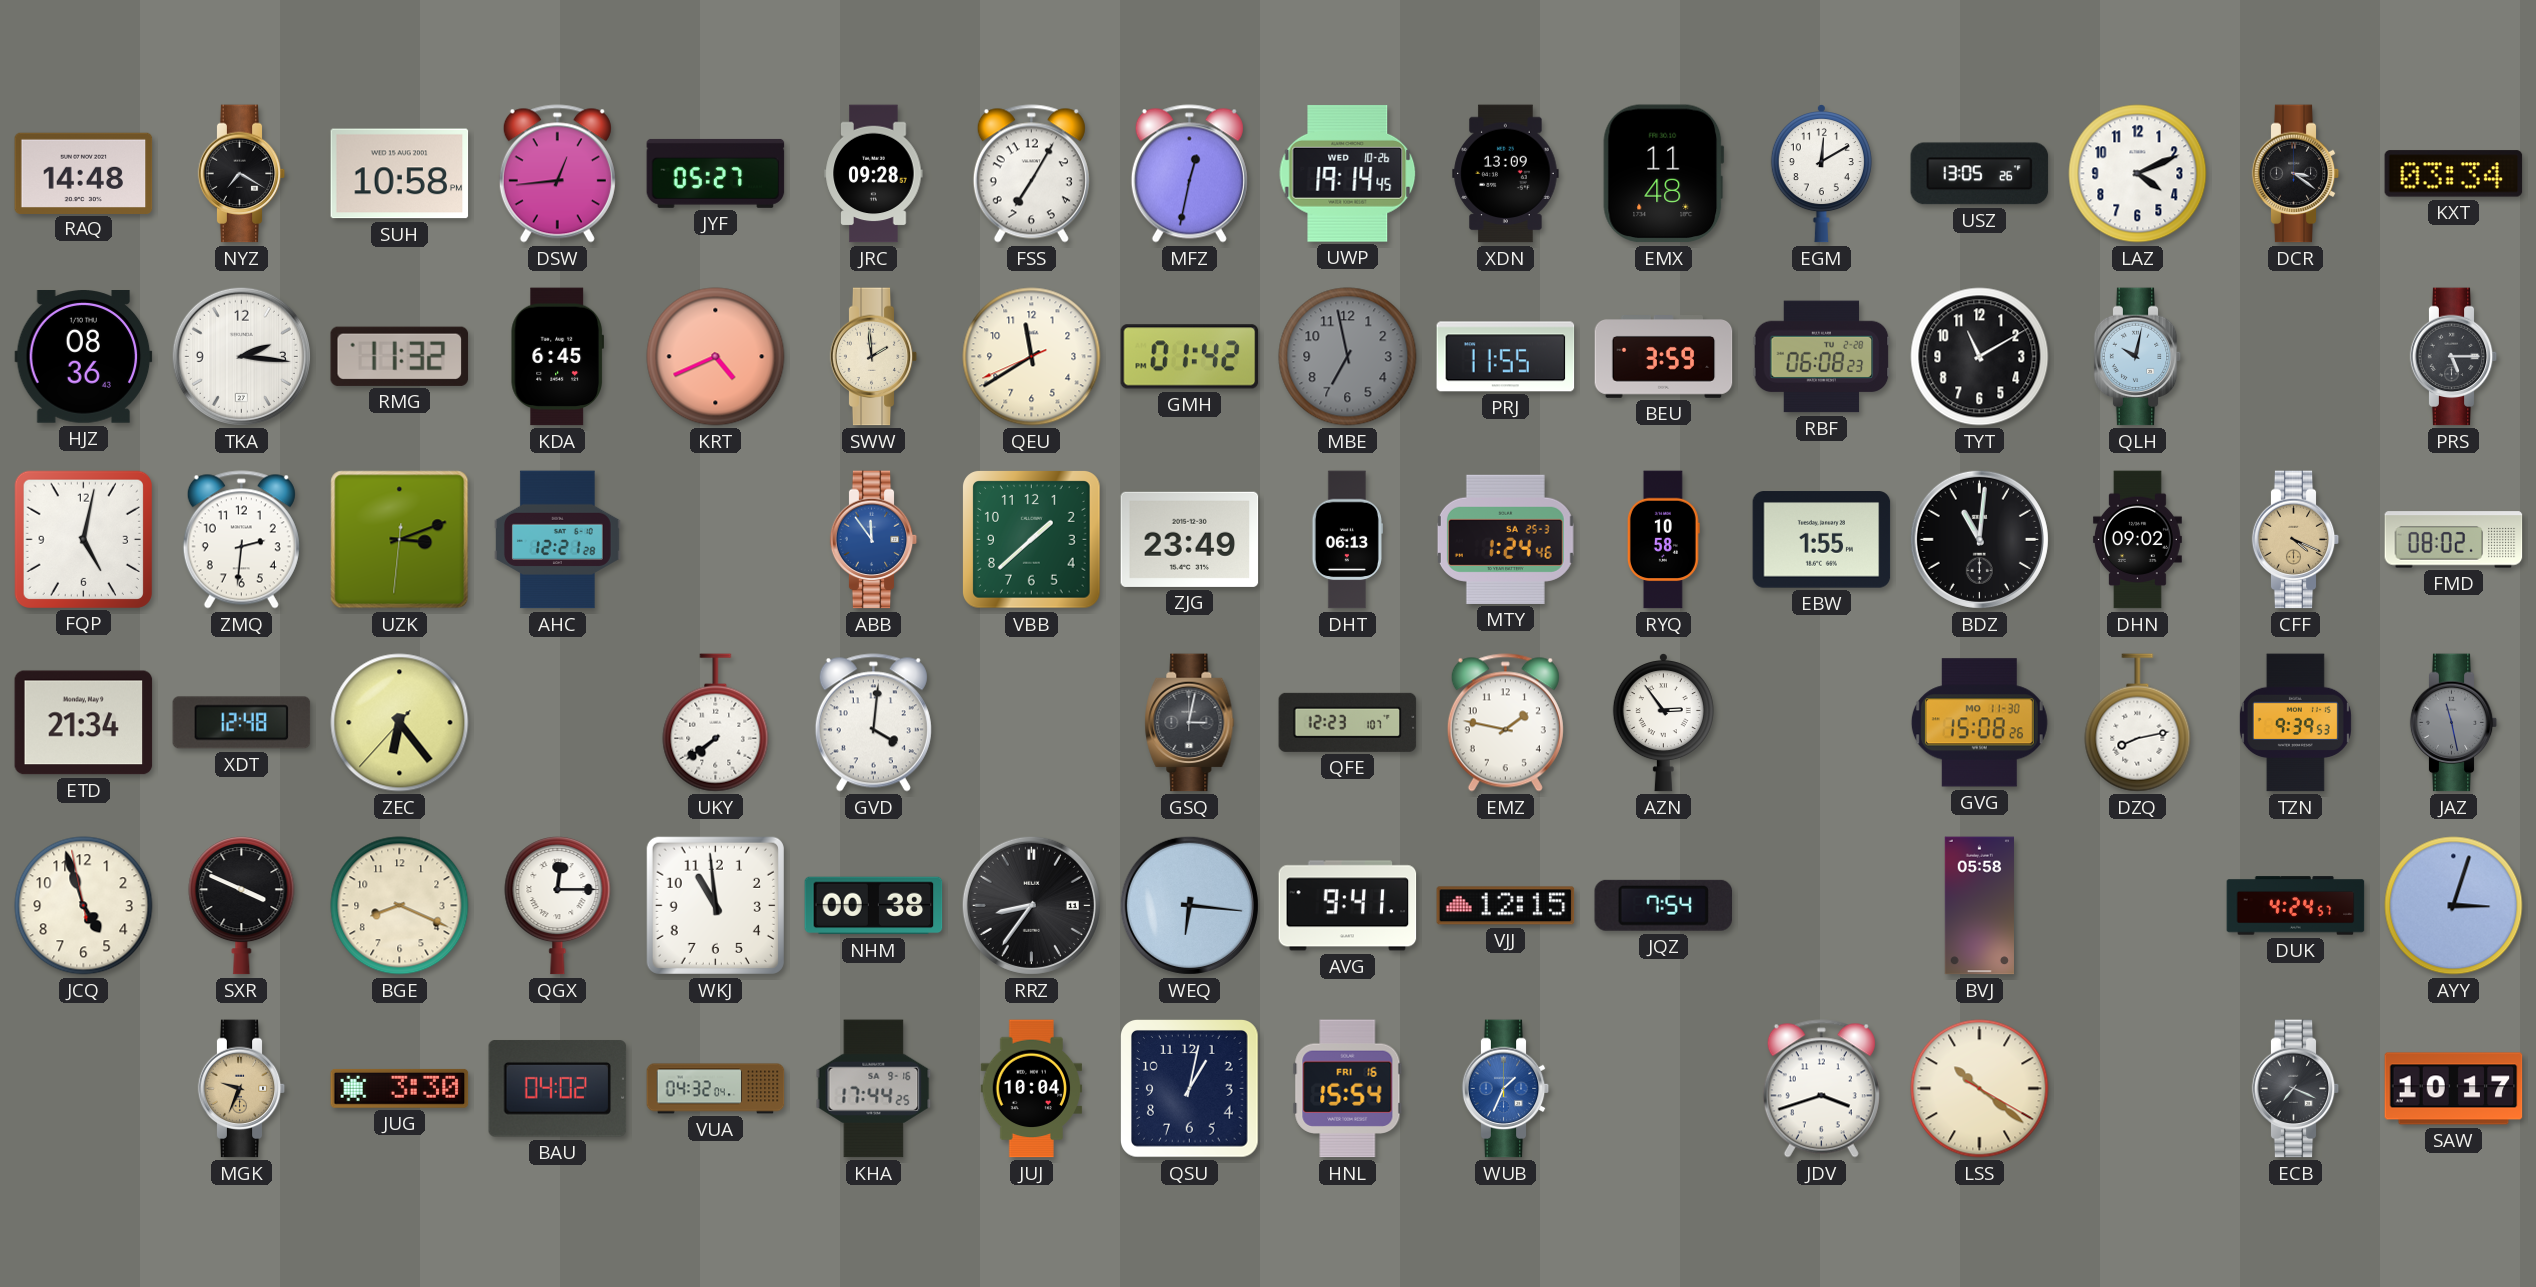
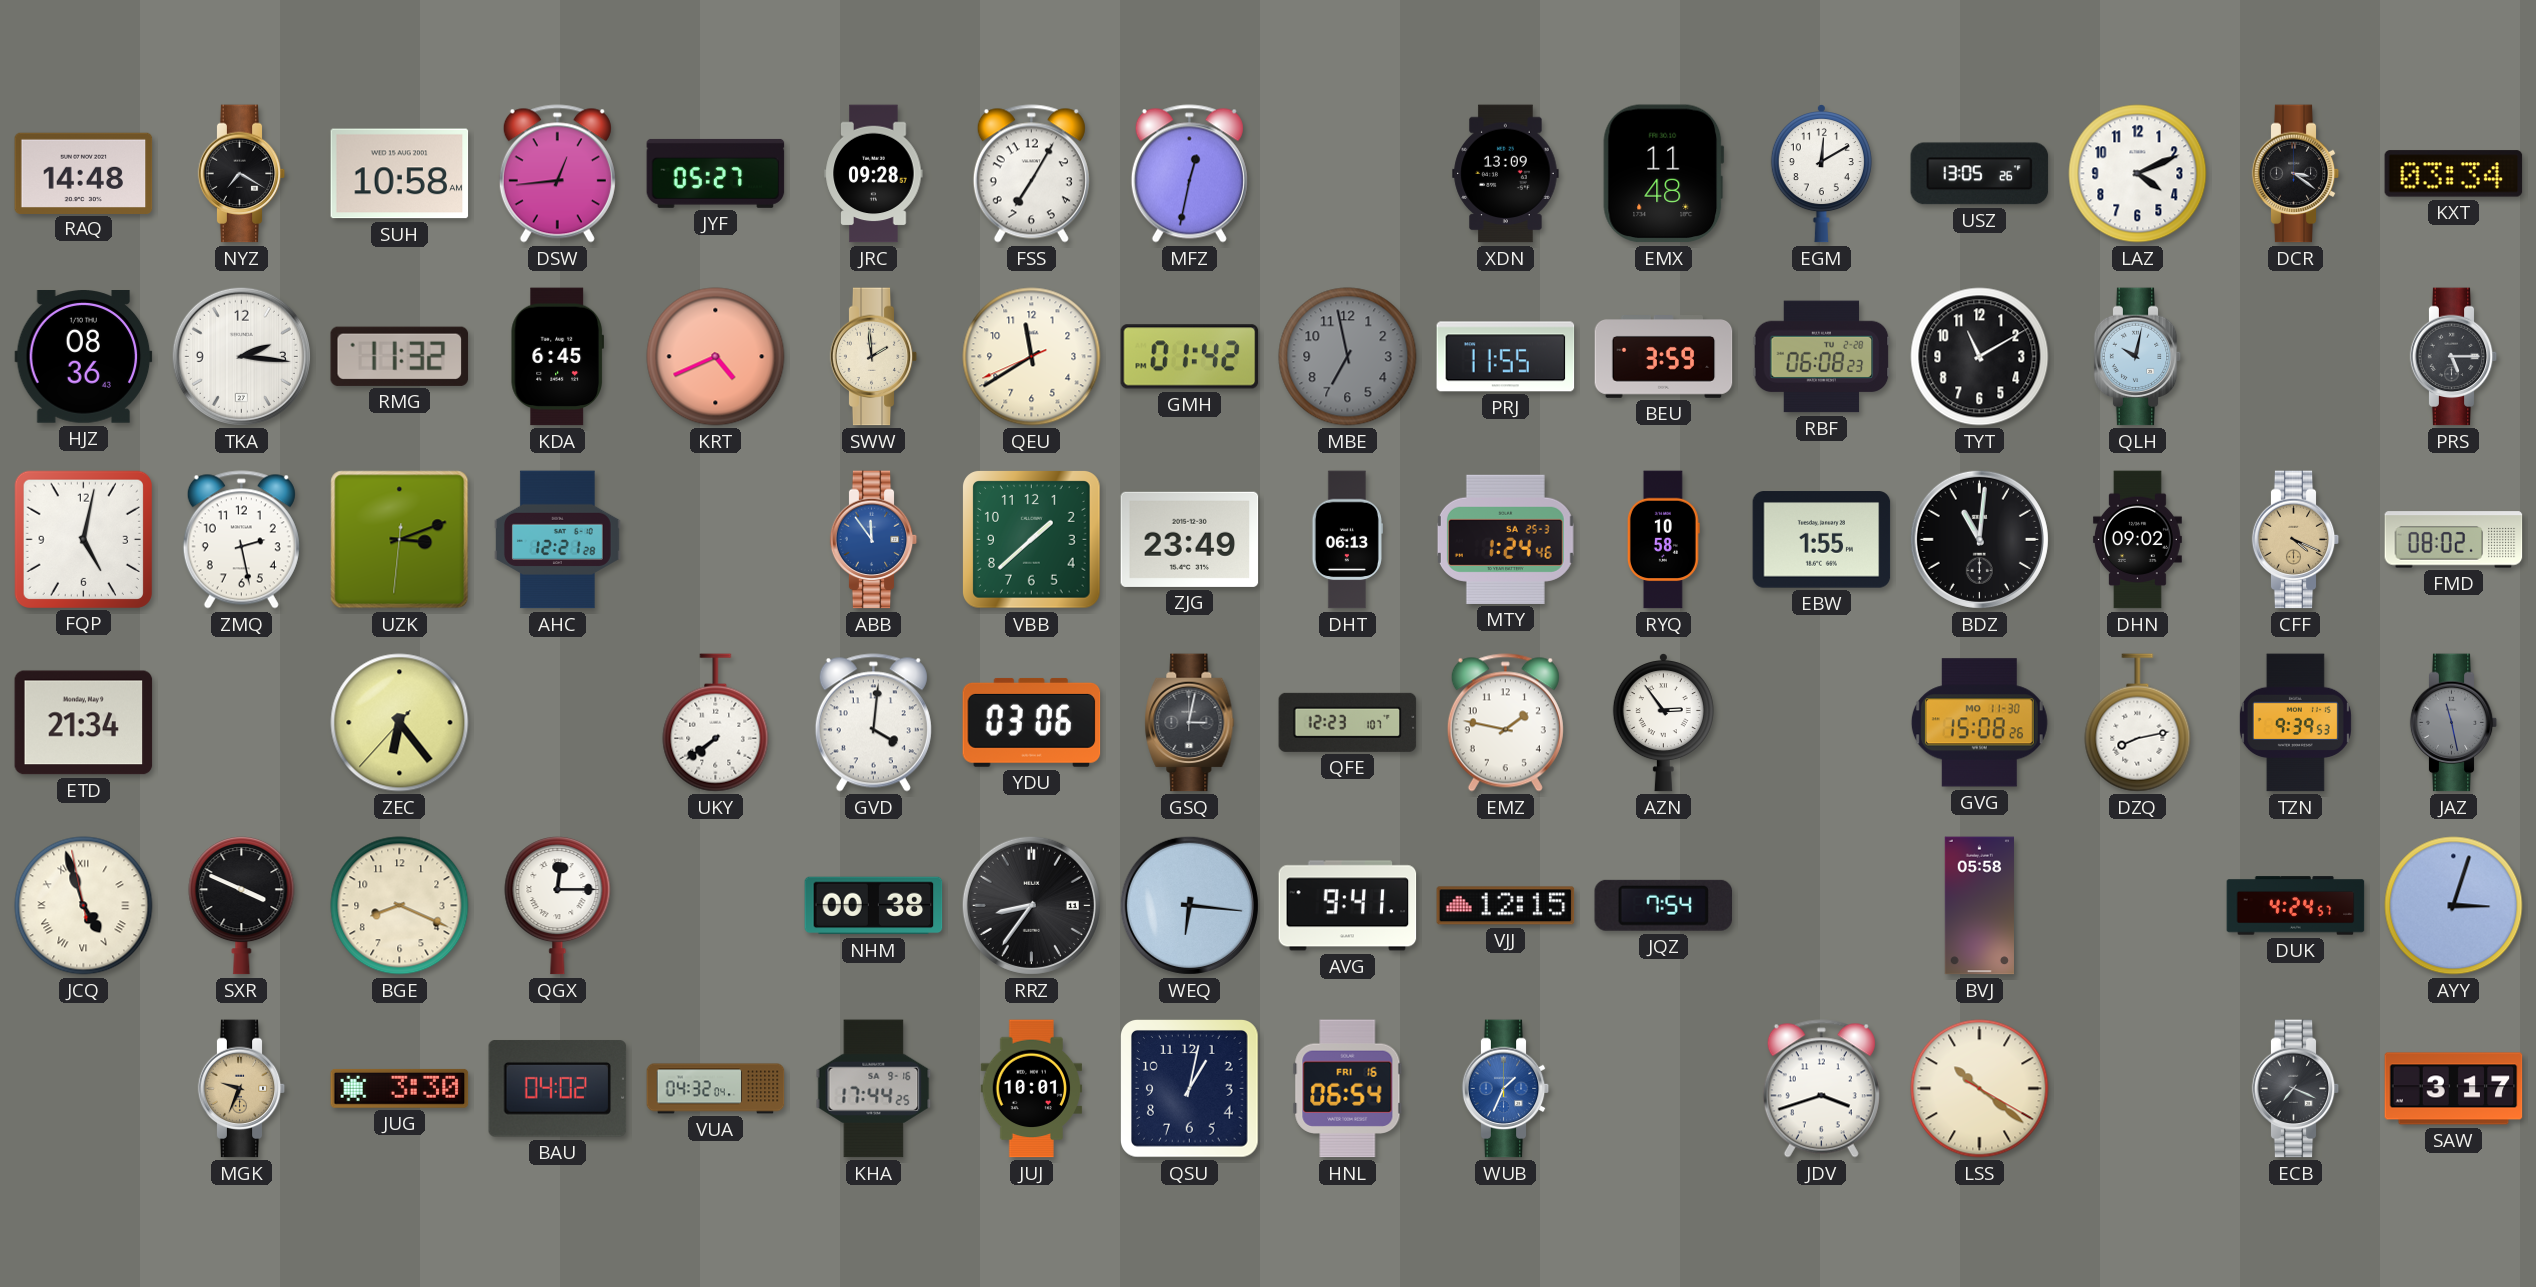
SUH: 10:58 PM -> 10:58 AM (400, 174)
UWP: 19:14 -> none (1348, 173)
ZMQ: 2:31 -> 2:28 (241, 540)
XDT: 12:48 -> none (242, 723)
YDU: none -> 03:06 (1032, 722)
JCQ numerals: Arabic -> Roman (84, 906)
WKJ: 10:59 -> none (715, 905)
JUJ: 10:04 -> 10:01 (1032, 1089)
HNL: 15:54 -> 06:54 (1348, 1089)
SAW: 10:17 -> 3:17 (2454, 1089)
